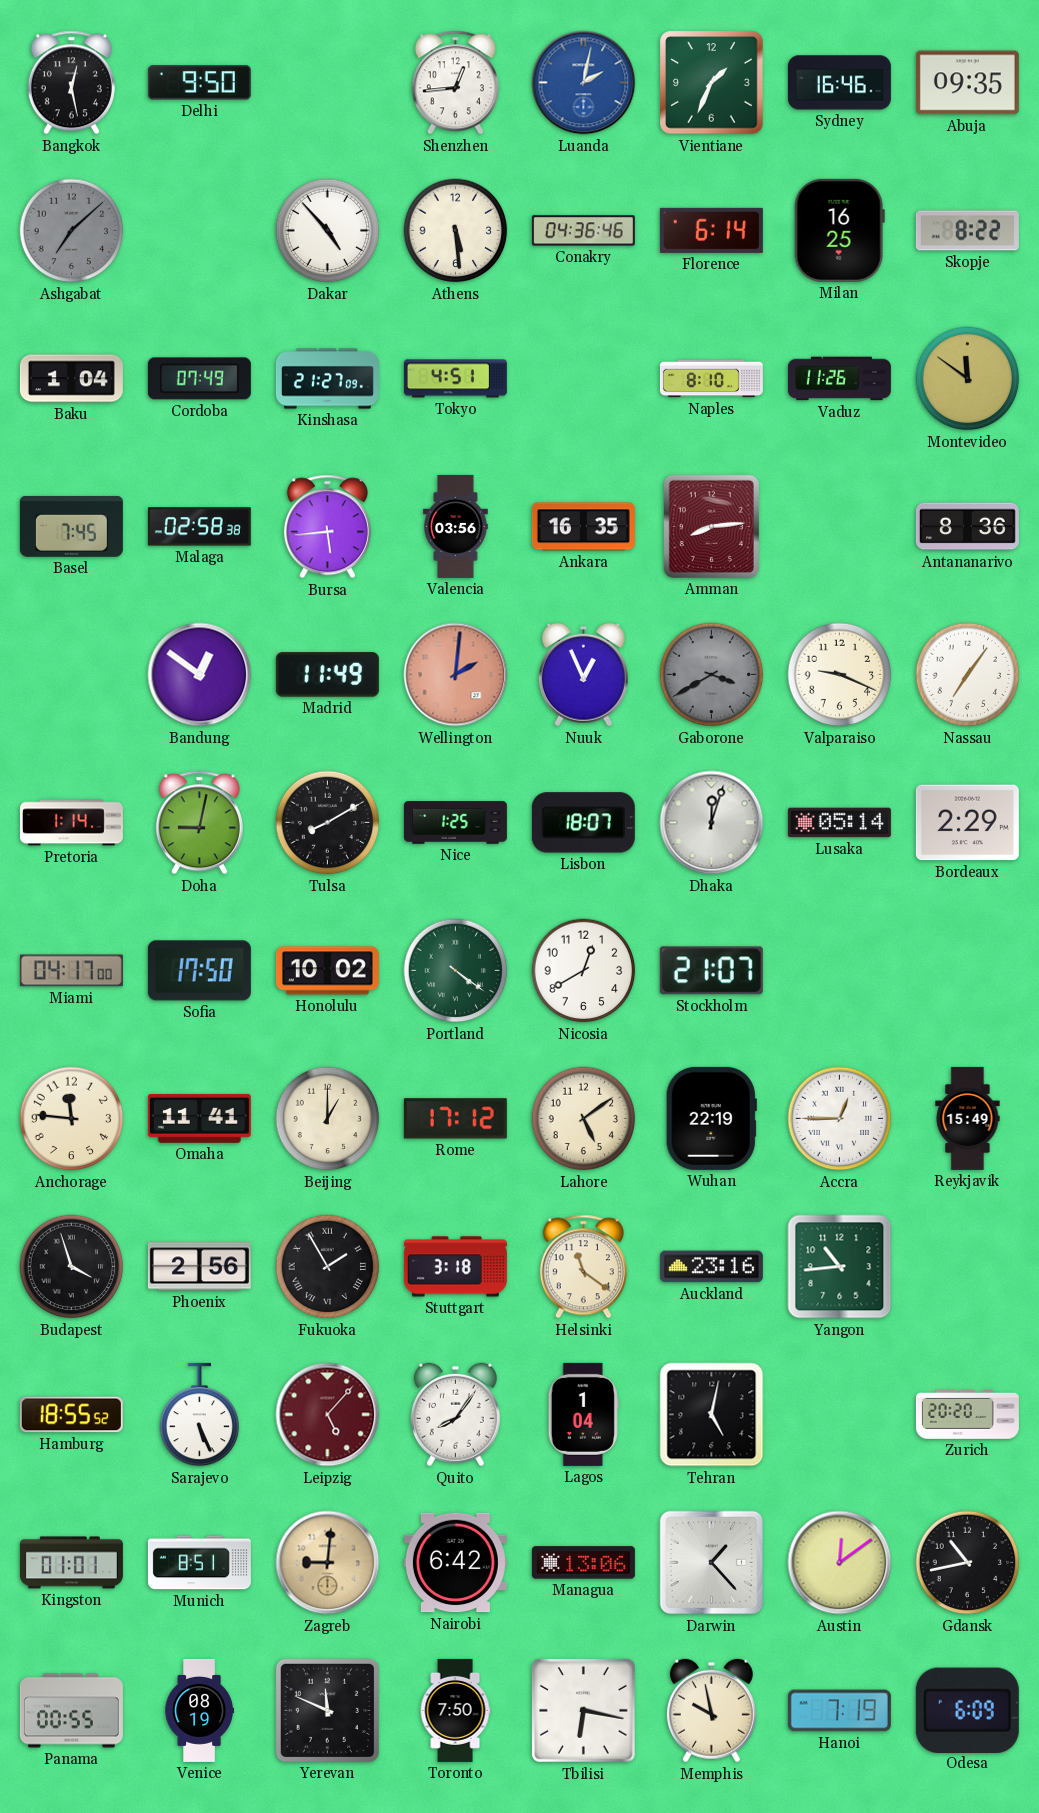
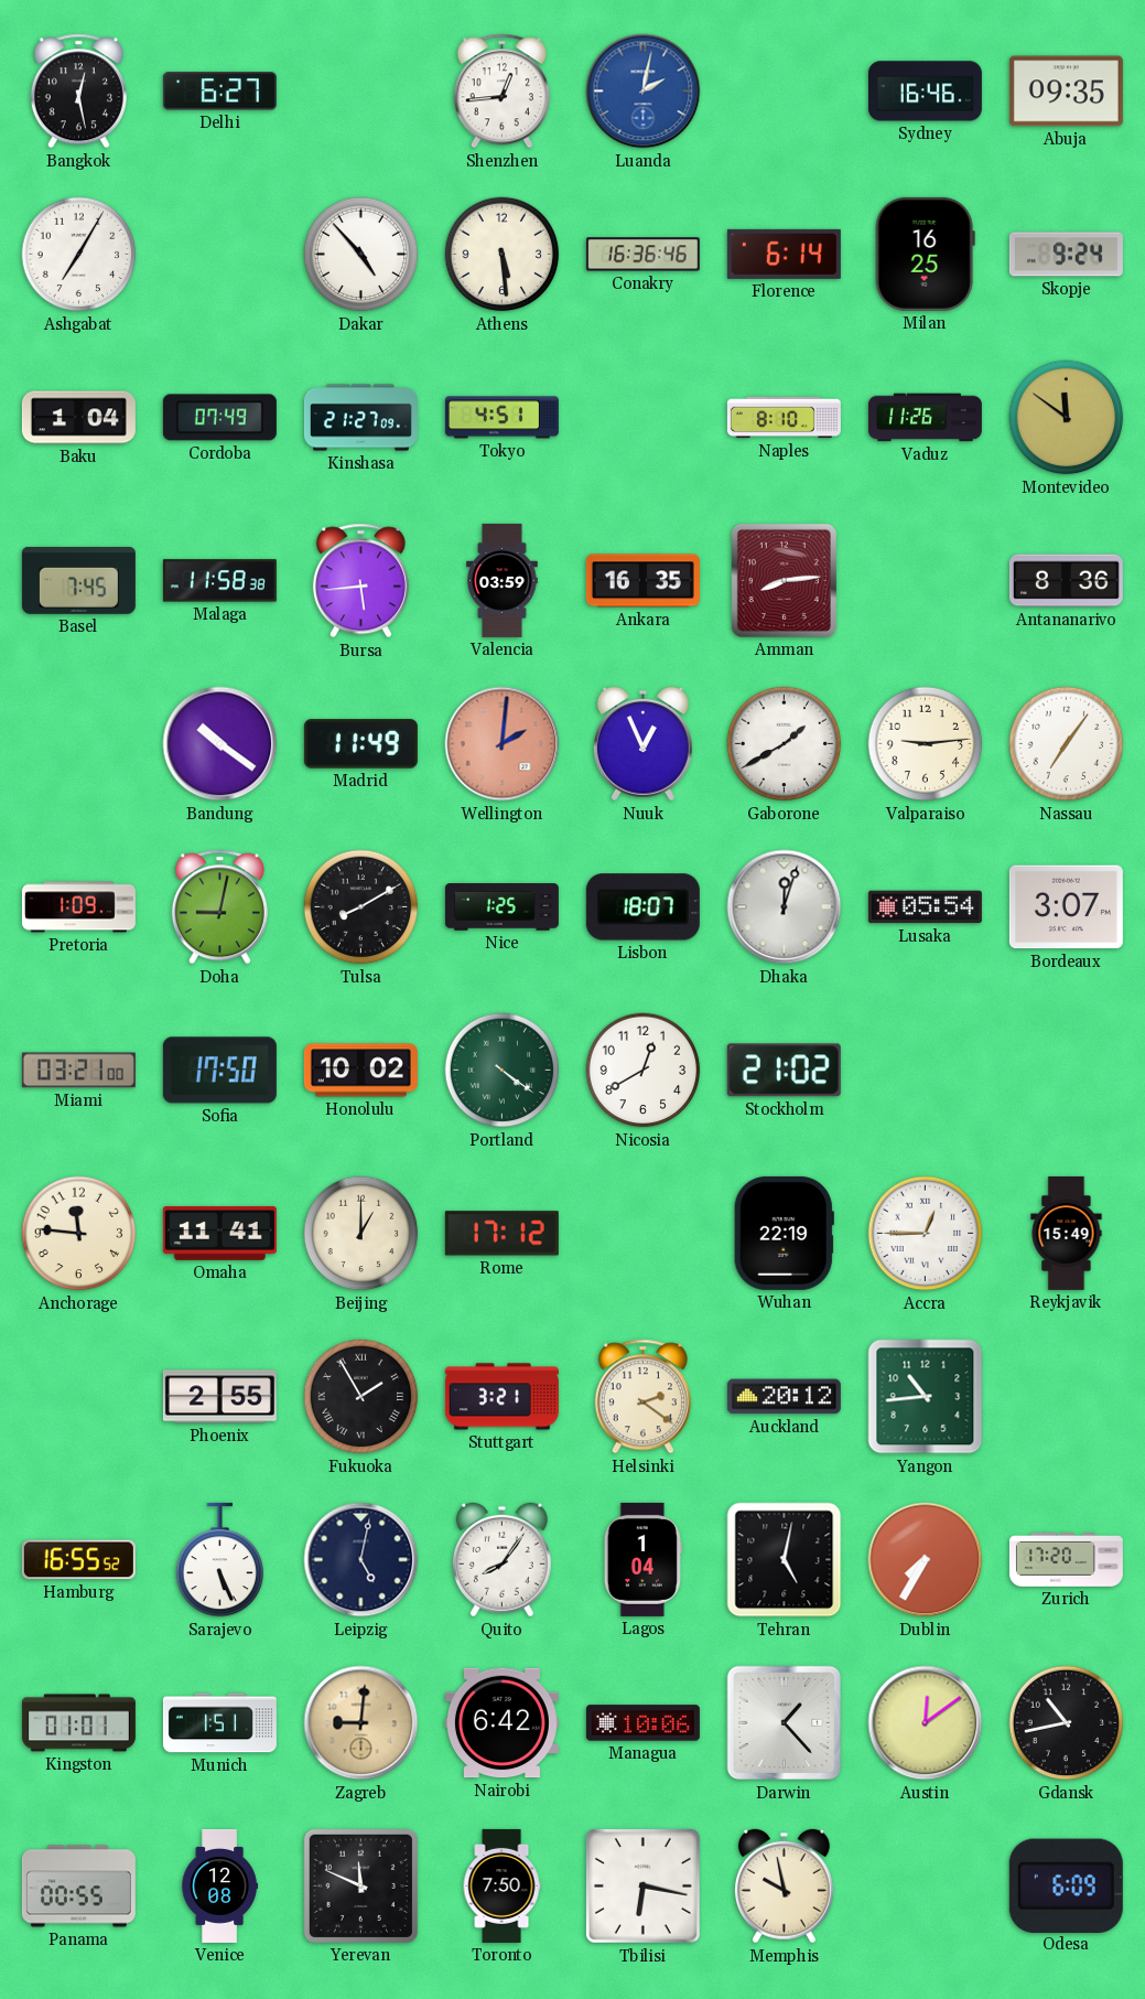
Delhi: 9:50 -> 6:27 (219, 92)
Vientiane: 1:34 -> none (712, 83)
Ashgabat: 7:08 -> 7:05 (79, 255)
Ashgabat dial: grey -> white (79, 255)
Conakry: 04:36 -> 16:36 (642, 255)
Skopje: 8:22 -> 9:24 (1066, 255)
Malaga: 02:58 -> 11:58 (219, 581)
Valencia: 03:56 -> 03:59 (503, 580)
Bandung: 12:51 -> 10:21 (220, 744)
Gaborone: 3:40 -> 1:40 (785, 744)
Gaborone dial: grey -> white (785, 744)
Valparaiso: 9:19 -> 9:14 (926, 744)
Pretoria: 1:14 -> 1:09 (78, 907)
Lusaka: 05:14 -> 05:54 (925, 907)
Bordeaux: 2:29 -> 3:07 (1066, 907)
Miami: 04:17 -> 03:21 (78, 1071)
Stockholm: 21:07 -> 21:02 (784, 1071)
Lahore: 5:09 -> none (584, 1119)
Budapest: 3:57 -> none (72, 1267)
Phoenix: 2:56 -> 2:55 (219, 1397)
Stuttgart: 3:18 -> 3:21 (501, 1397)
Helsinki: 11:21 -> 2:21 (642, 1397)
Auckland: 23:16 -> 20:12 (784, 1397)
Hamburg: 18:55 -> 16:55 (78, 1560)
Leipzig: 5:07 -> 5:02 (361, 1560)
Leipzig dial: burgundy -> navy (361, 1560)
Dublin: none -> 7:35 (926, 1560)
Zurich: 20:20 -> 17:20 (1066, 1560)
Munich: 8:51 -> 1:51 (219, 1723)
Managua: 13:06 -> 10:06 (642, 1723)
Venice: 08:19 -> 12:08 (219, 1885)
Hanoi: 7:19 -> none (839, 1711)
